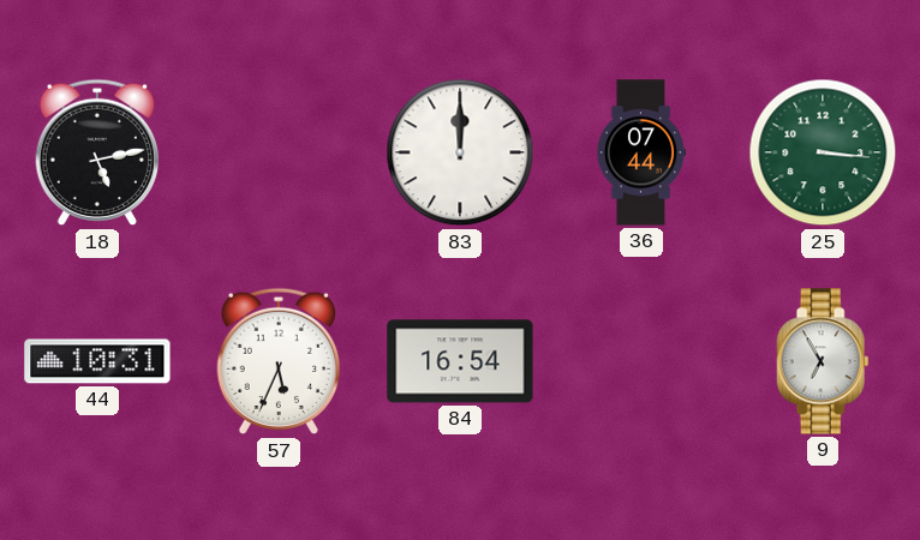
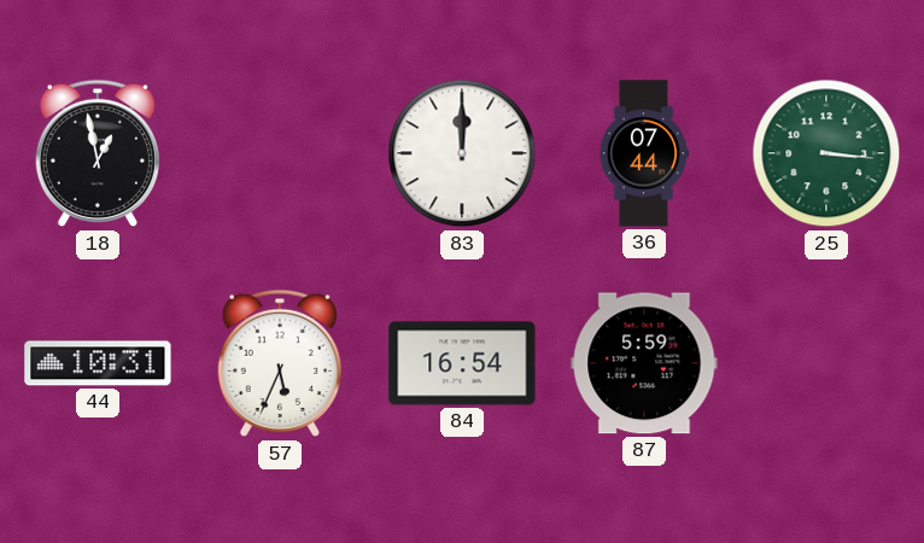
18: 5:13 -> 12:58 (97, 153)
87: none -> 5:59 (644, 363)
9: 6:55 -> none (823, 361)
